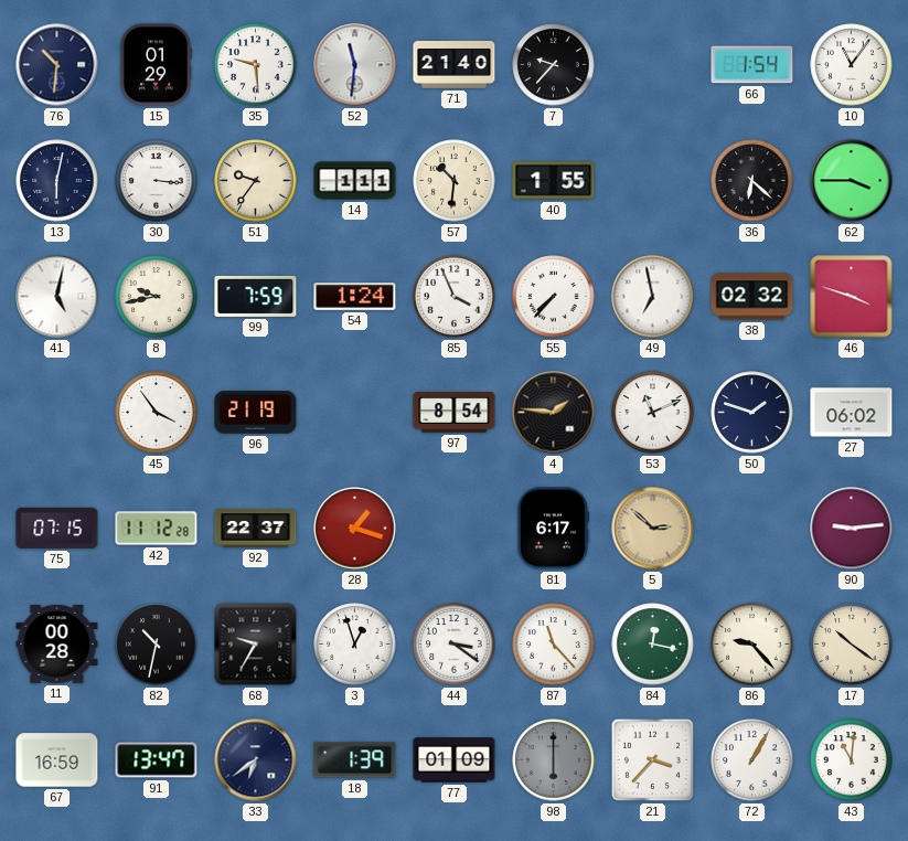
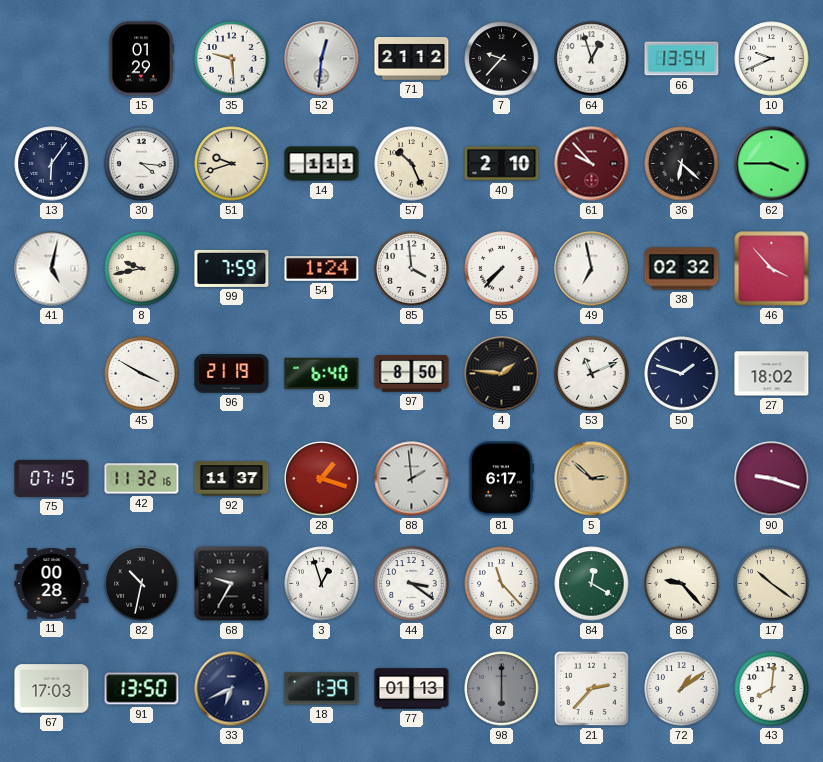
76: 10:31 -> none (57, 65)
52: 11:31 -> 12:31 (322, 59)
71: 21:40 -> 21:12 (412, 59)
64: none -> 12:57 (592, 59)
66: 1:54 -> 13:54 (682, 59)
10: 11:06 -> 9:41 (772, 59)
13: 6:02 -> 6:06 (52, 164)
30: 3:16 -> 4:16 (142, 164)
51: 9:36 -> 9:42 (232, 164)
57: 10:31 -> 10:26 (412, 164)
40: 1:55 -> 2:10 (502, 164)
61: none -> 9:53 (592, 164)
85: 3:56 -> 3:59 (412, 269)
46: 3:48 -> 3:53 (772, 269)
45: 3:54 -> 3:50 (142, 374)
9: none -> 6:40 (322, 373)
97: 8:54 -> 8:50 (412, 374)
27: 06:02 -> 18:02 (772, 374)
42: 11:12 -> 11:32 (142, 479)
92: 22:37 -> 11:37 (232, 479)
88: none -> 1:59 (412, 479)
90: 9:14 -> 9:18 (772, 479)
84: 12:17 -> 12:20 (592, 584)
67: 16:59 -> 17:03 (52, 689)
91: 13:47 -> 13:50 (142, 689)
33: 6:39 -> 6:41 (232, 689)
77: 01:09 -> 01:13 (412, 689)
21: 3:37 -> 2:37 (591, 688)
72: 1:05 -> 1:09 (682, 689)
43: 11:01 -> 8:01 (772, 689)
